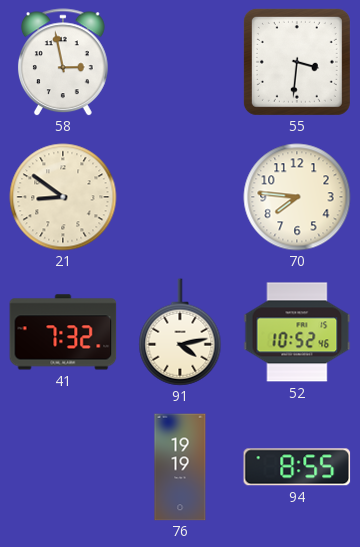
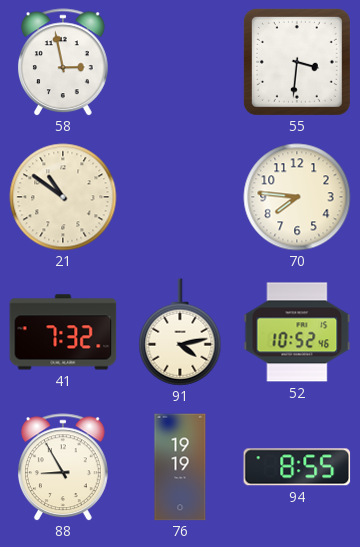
21: 8:51 -> 10:51 (63, 197)
88: none -> 8:55 (63, 467)
